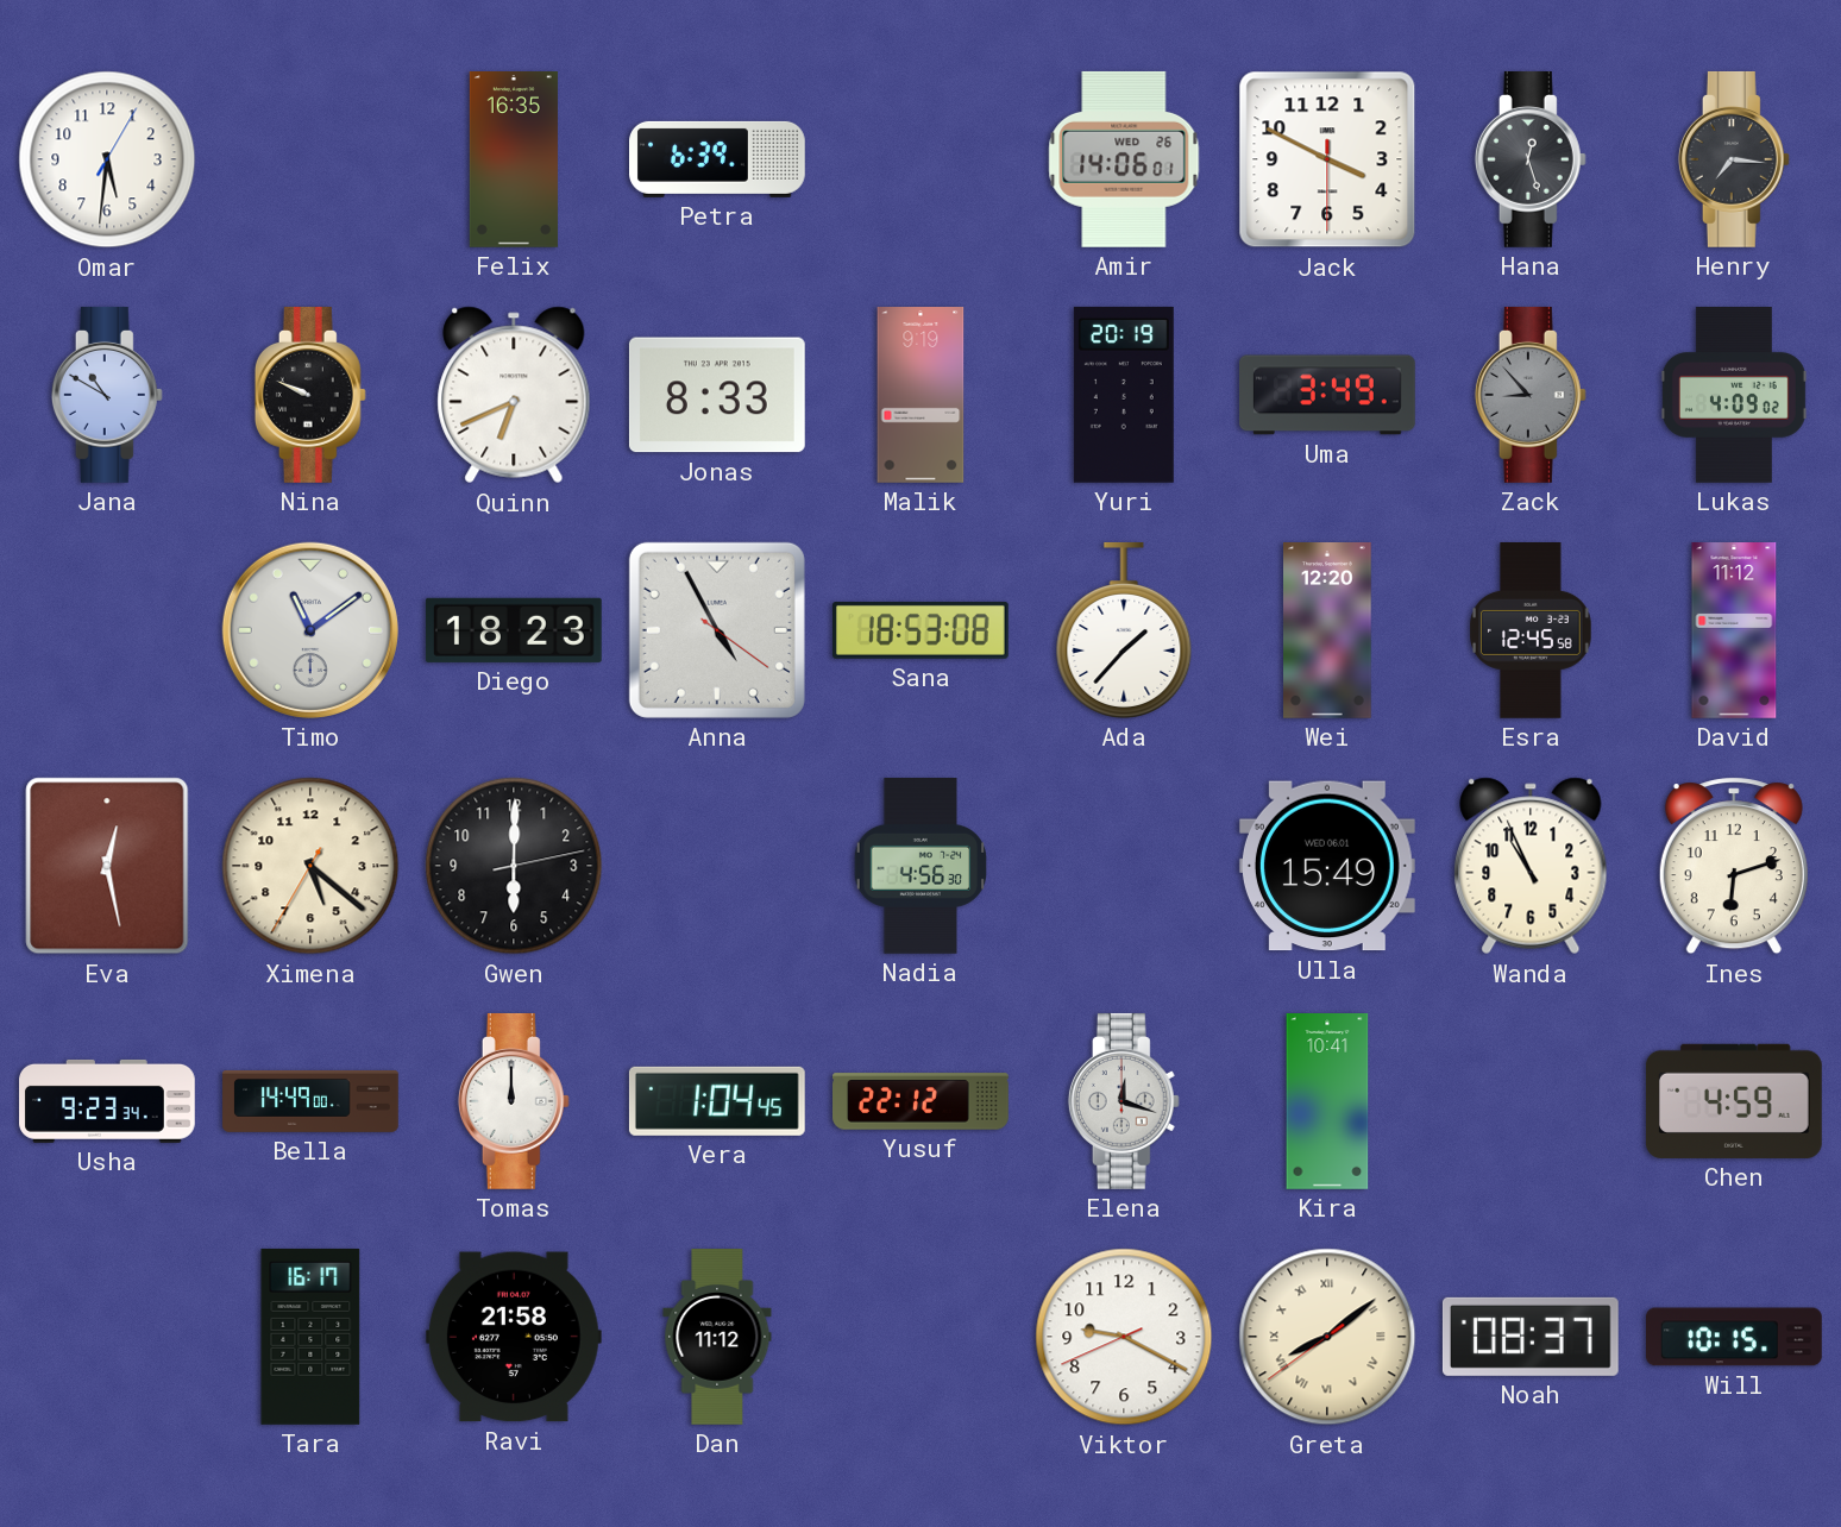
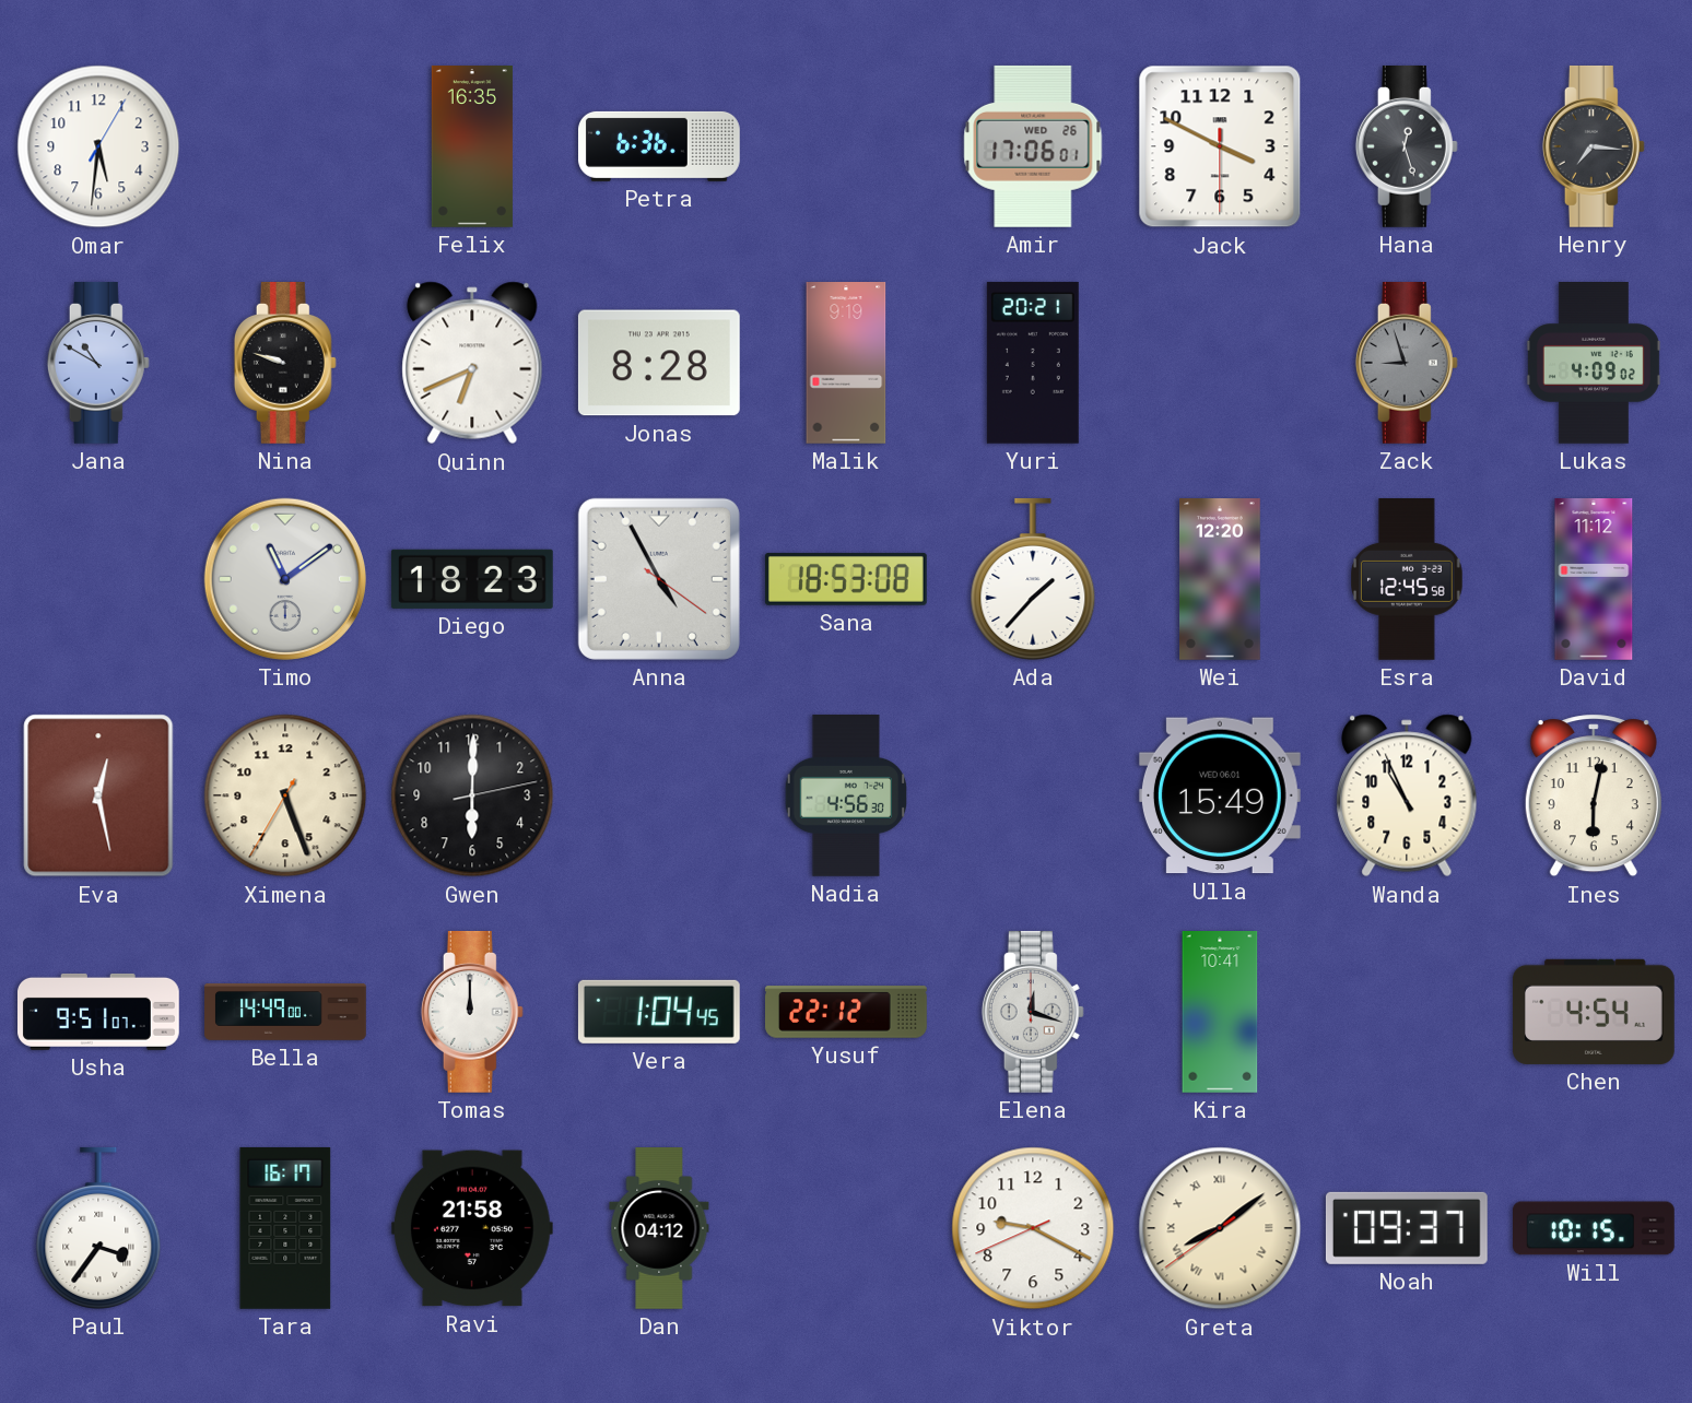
Petra: 6:39 -> 6:36 (660, 146)
Amir: 14:06 -> 17:06 (1033, 146)
Nina: 9:49 -> 9:48 (285, 363)
Jonas: 8:33 -> 8:28 (659, 363)
Yuri: 20:19 -> 20:21 (1033, 363)
Uma: 3:49 -> none (1328, 395)
Zack: 8:53 -> 8:57 (1407, 363)
Ximena: 5:21 -> 5:26 (285, 795)
Ines: 6:12 -> 6:02 (1594, 795)
Usha: 9:23 -> 9:51 (99, 1012)
Chen: 4:59 -> 4:54 (1594, 1012)
Paul: none -> 3:36 (98, 1228)
Dan: 11:12 -> 04:12 (659, 1229)
Noah: 08:37 -> 09:37 (1407, 1228)
